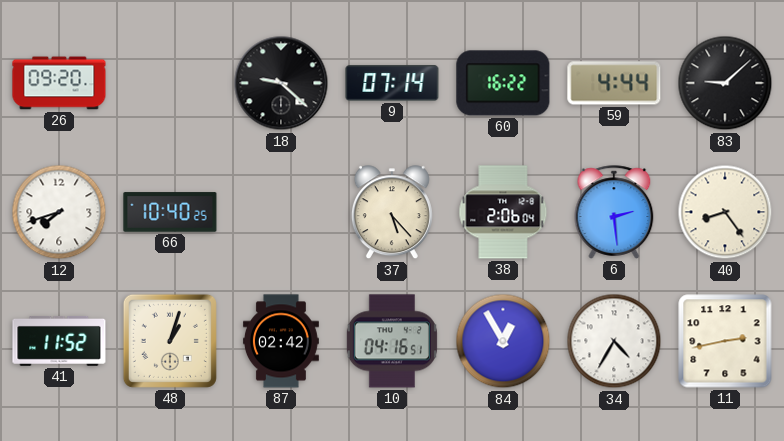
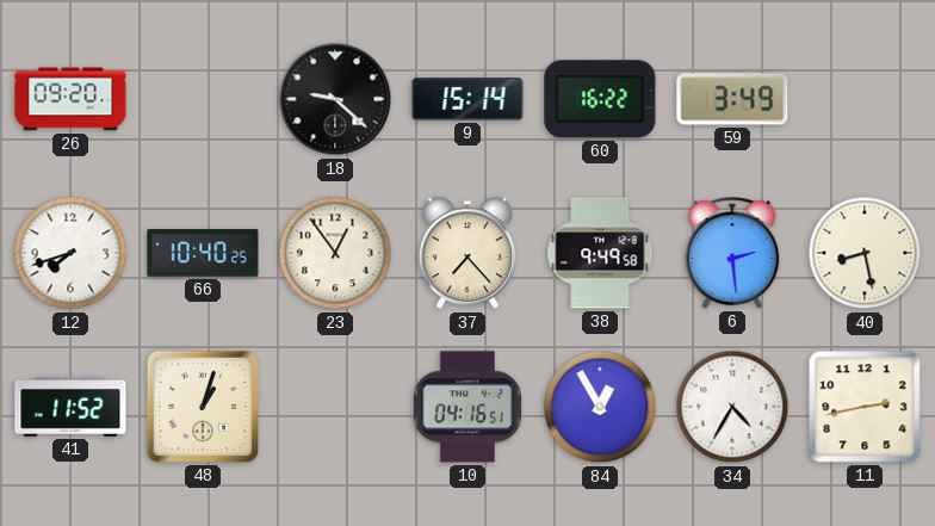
9: 07:14 -> 15:14 (467, 99)
59: 4:44 -> 3:49 (732, 99)
83: 9:08 -> none (725, 83)
23: none -> 12:54 (335, 253)
37: 5:23 -> 7:23 (467, 254)
38: 2:06 -> 9:49 (600, 253)
40: 8:24 -> 8:28 (865, 253)
87: 02:42 -> none (281, 341)
